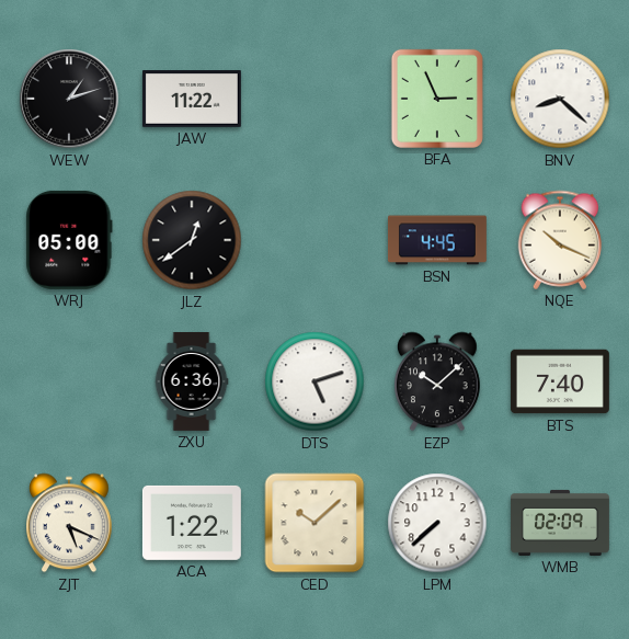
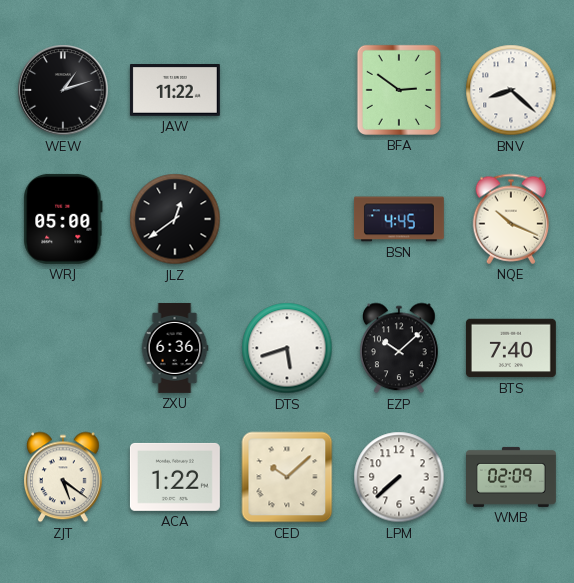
BFA: 2:56 -> 2:51 (399, 90)
DTS: 5:12 -> 5:42 (287, 348)
ZJT: 5:19 -> 5:21 (64, 477)
